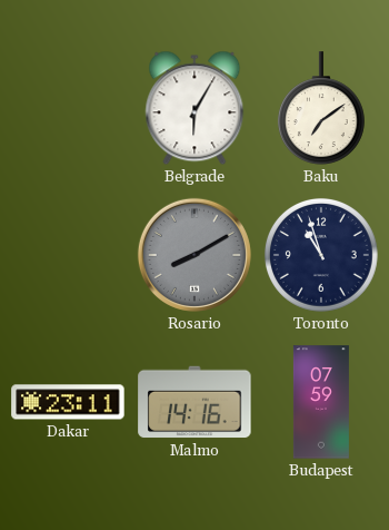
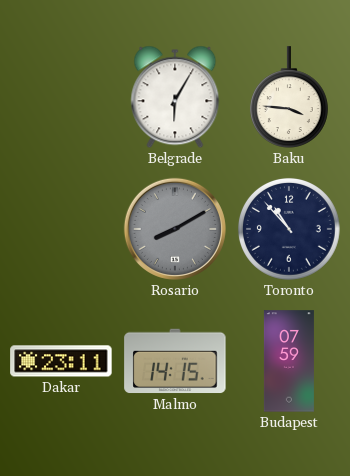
Baku: 7:09 -> 3:46 (289, 97)
Toronto: 10:57 -> 10:53 (289, 229)
Malmo: 14:16 -> 14:15 (175, 361)
